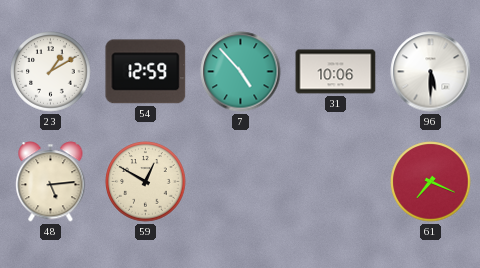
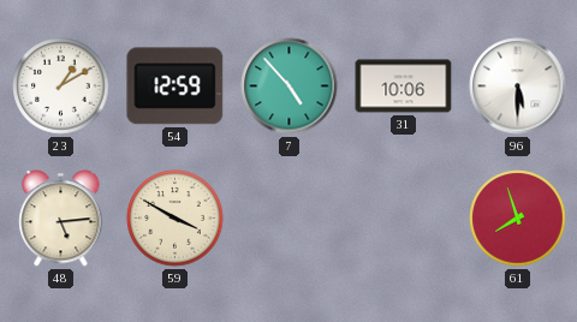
59: 12:50 -> 3:50 (176, 219)
61: 7:19 -> 7:57 (518, 219)
